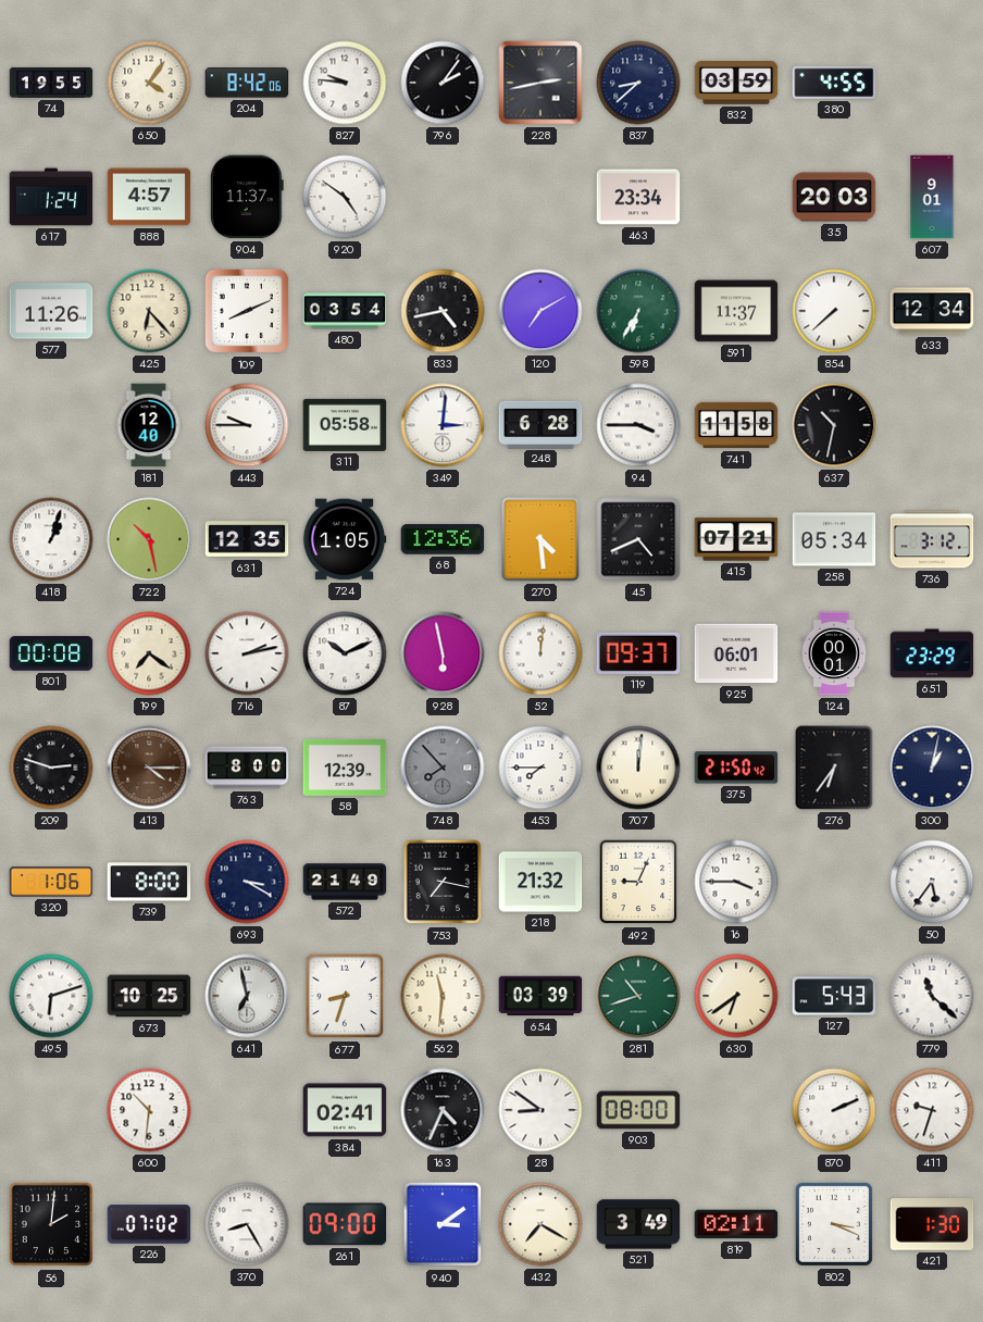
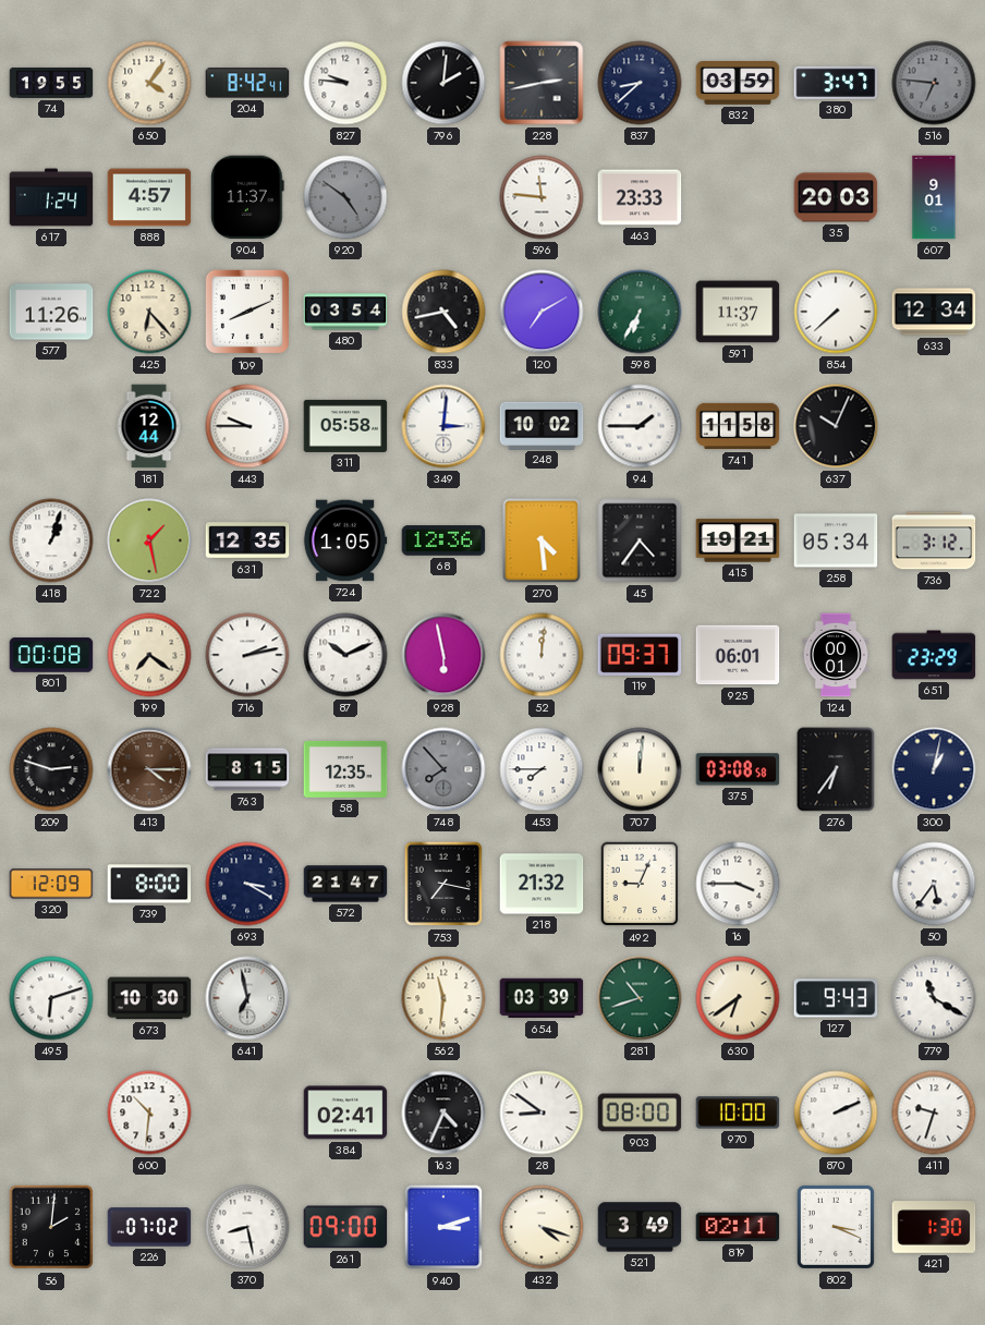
204: 8:42:06 -> 8:42:41 (247, 83)
796: 2:06 -> 2:01 (443, 83)
380: 4:55 -> 3:47 (836, 83)
516: none -> 6:46 (934, 83)
920 dial: white -> grey (345, 197)
596: none -> 11:46 (542, 197)
463: 23:34 -> 23:33 (640, 197)
181: 12:40 -> 12:44 (149, 426)
248: 6:28 -> 10:02 (542, 425)
94: 3:45 -> 1:45 (640, 426)
637: 10:32 -> 10:04 (836, 426)
722: 10:28 -> 1:28 (149, 540)
45: 4:41 -> 4:36 (640, 540)
415: 07:21 -> 19:21 (738, 540)
763: 8:00 -> 8:15 (247, 769)
58: 12:39 -> 12:35 (345, 769)
375: 21:50 -> 03:08 (738, 769)
320: 1:06 -> 12:09 (51, 884)
572: 21:49 -> 21:47 (345, 884)
673: 10:25 -> 10:30 (149, 998)
677: 8:33 -> none (345, 996)
127: 5:43 -> 9:43 (836, 998)
779: 11:22 -> 11:20 (934, 998)
970: none -> 10:00 (738, 1113)
370: 8:25 -> 8:28 (247, 1227)
940: 3:09 -> 3:12 (443, 1227)
432: 7:20 -> 4:18 (542, 1227)
